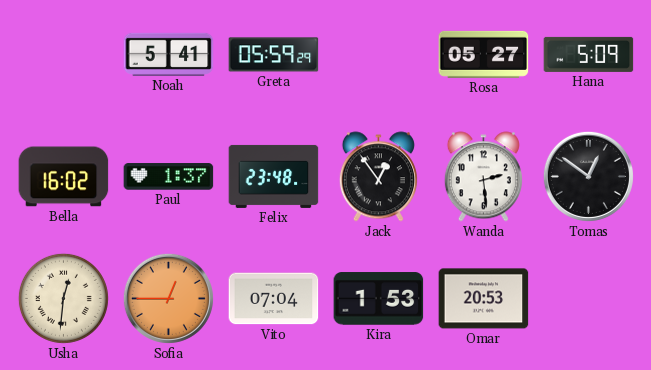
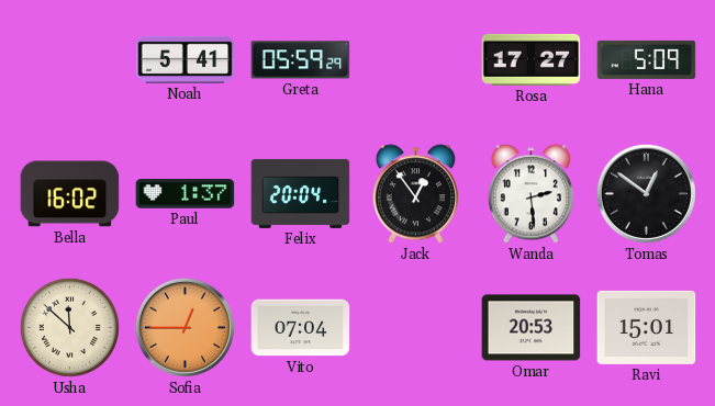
Rosa: 05:27 -> 17:27 (532, 59)
Felix: 23:48 -> 20:04 (301, 193)
Usha: 12:31 -> 11:52 (69, 327)
Kira: 1:53 -> none (379, 299)
Ravi: none -> 15:01 (647, 327)
